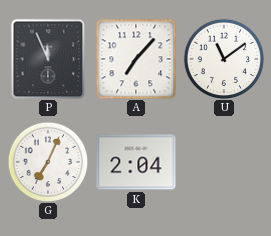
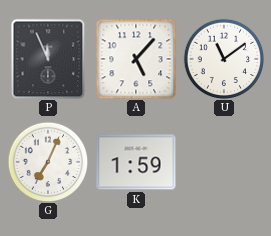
A: 7:07 -> 5:07 (136, 59)
K: 2:04 -> 1:59 (136, 162)
